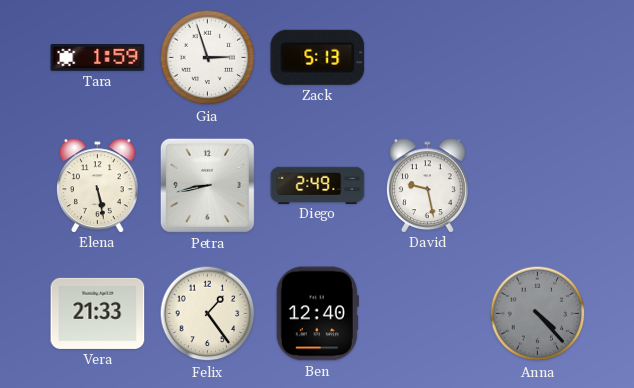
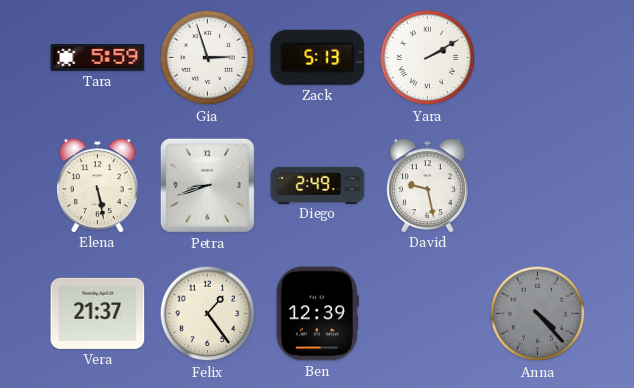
Tara: 1:59 -> 5:59 (98, 58)
Yara: none -> 2:10 (428, 58)
Petra: 8:43 -> 8:42 (207, 185)
Vera: 21:33 -> 21:37 (98, 313)
Ben: 12:40 -> 12:39 (317, 314)
